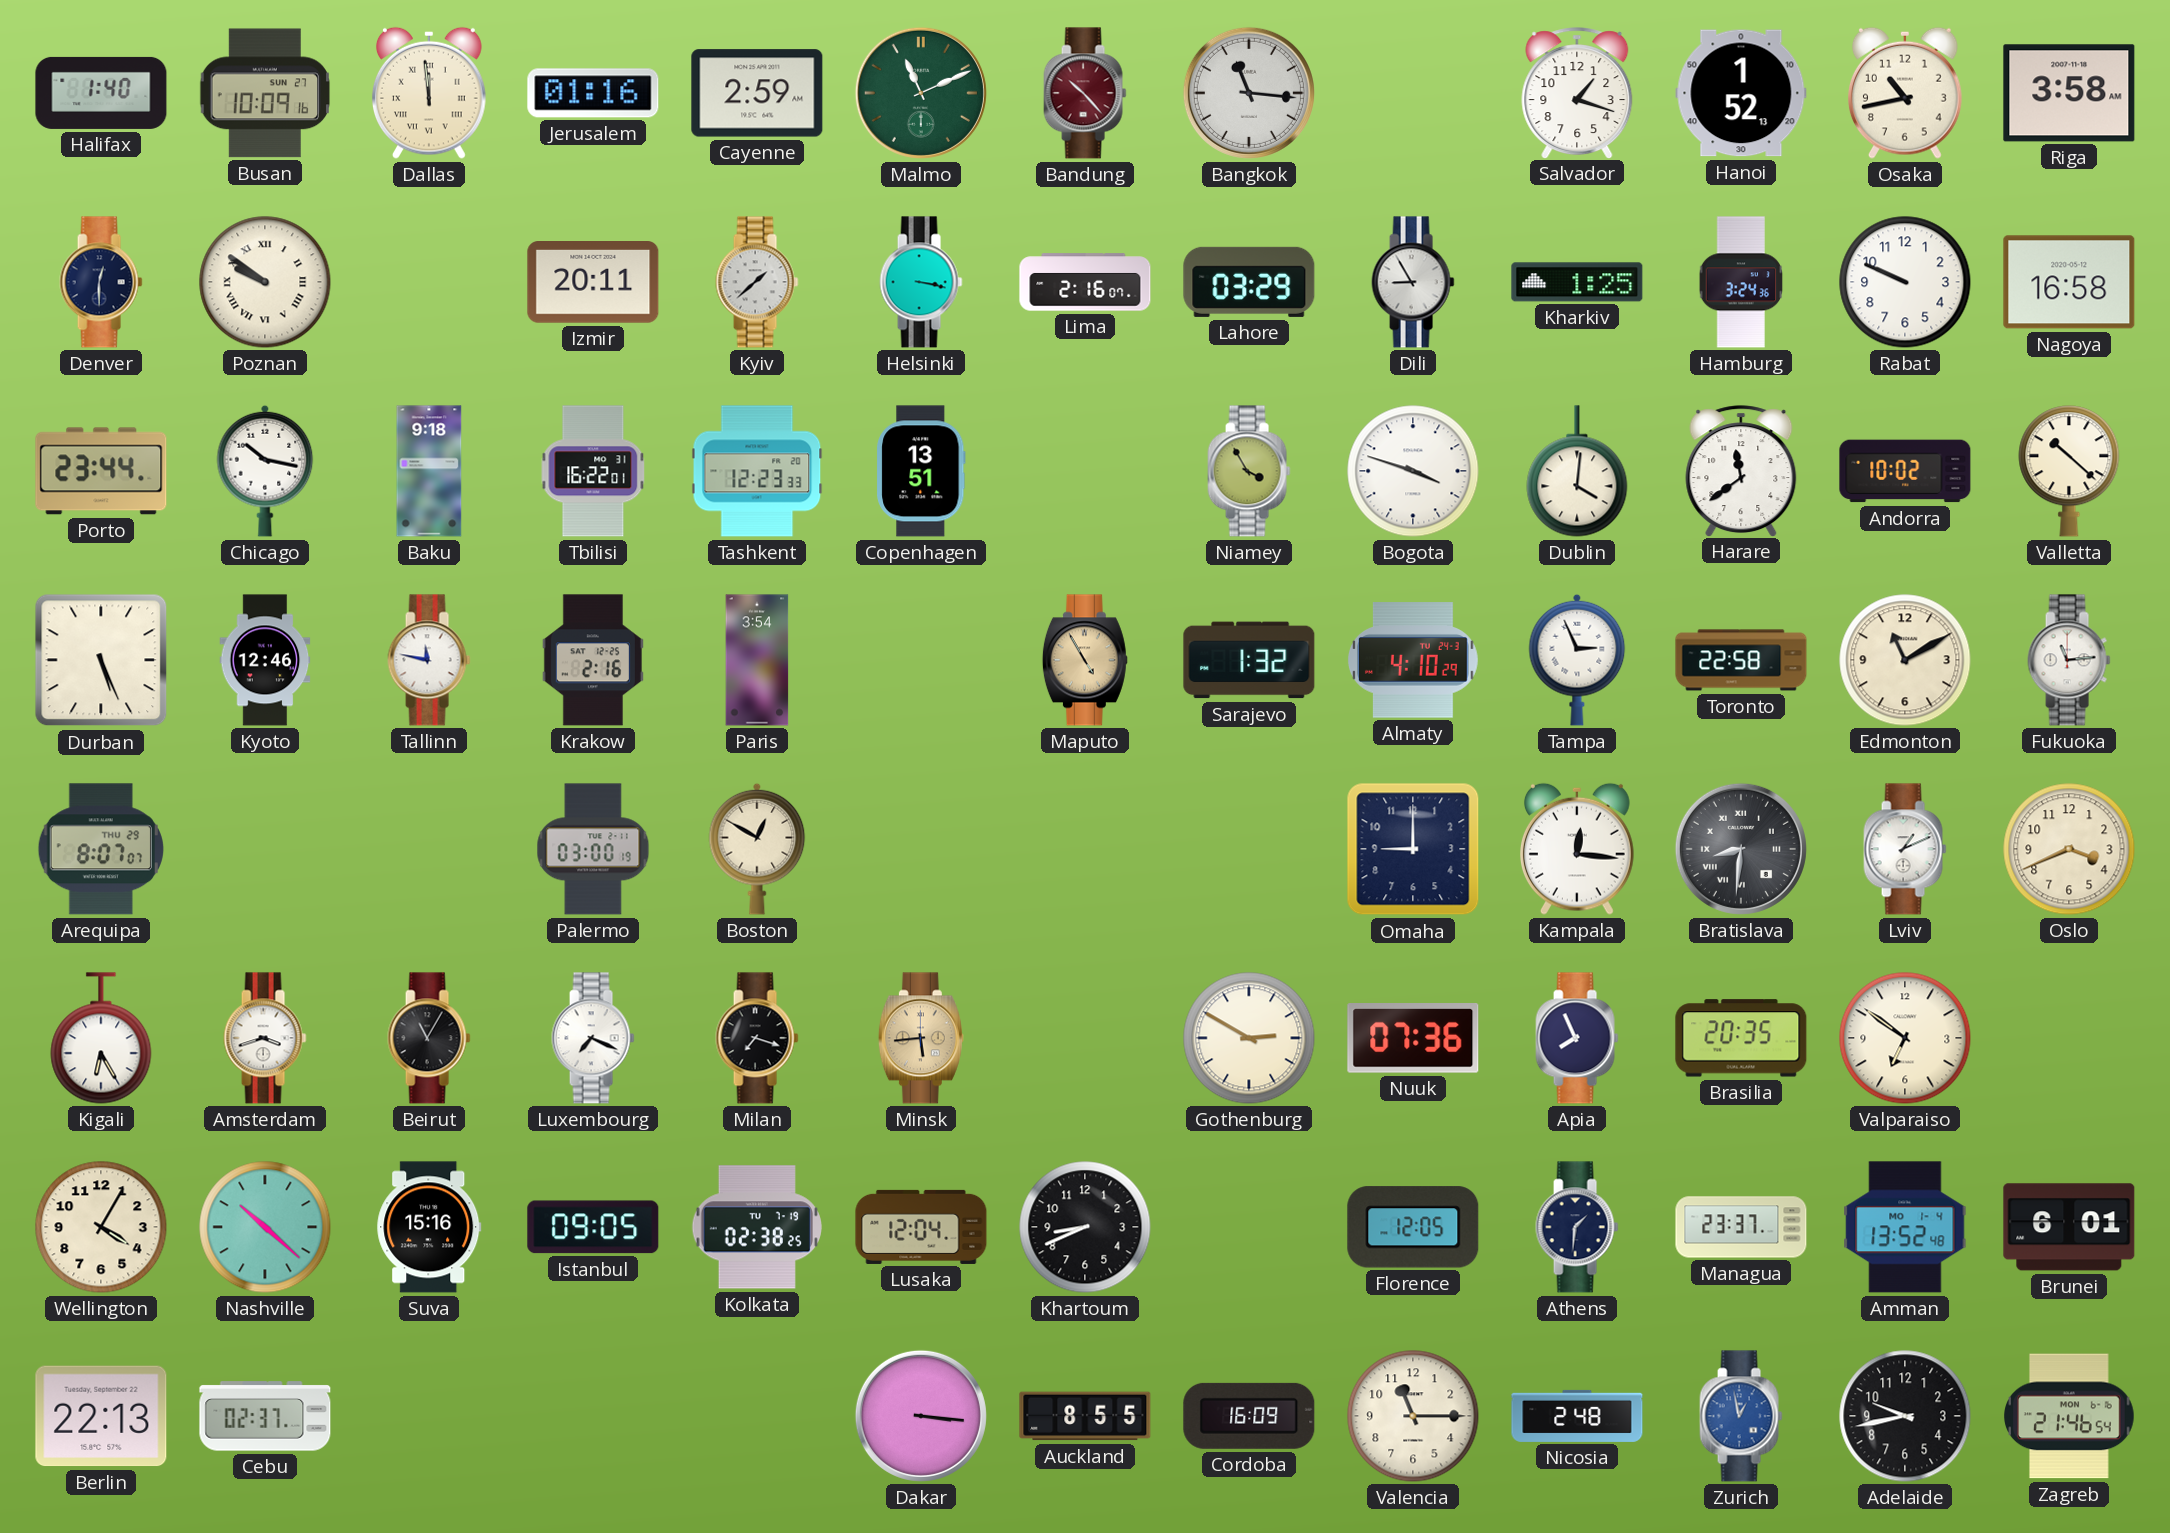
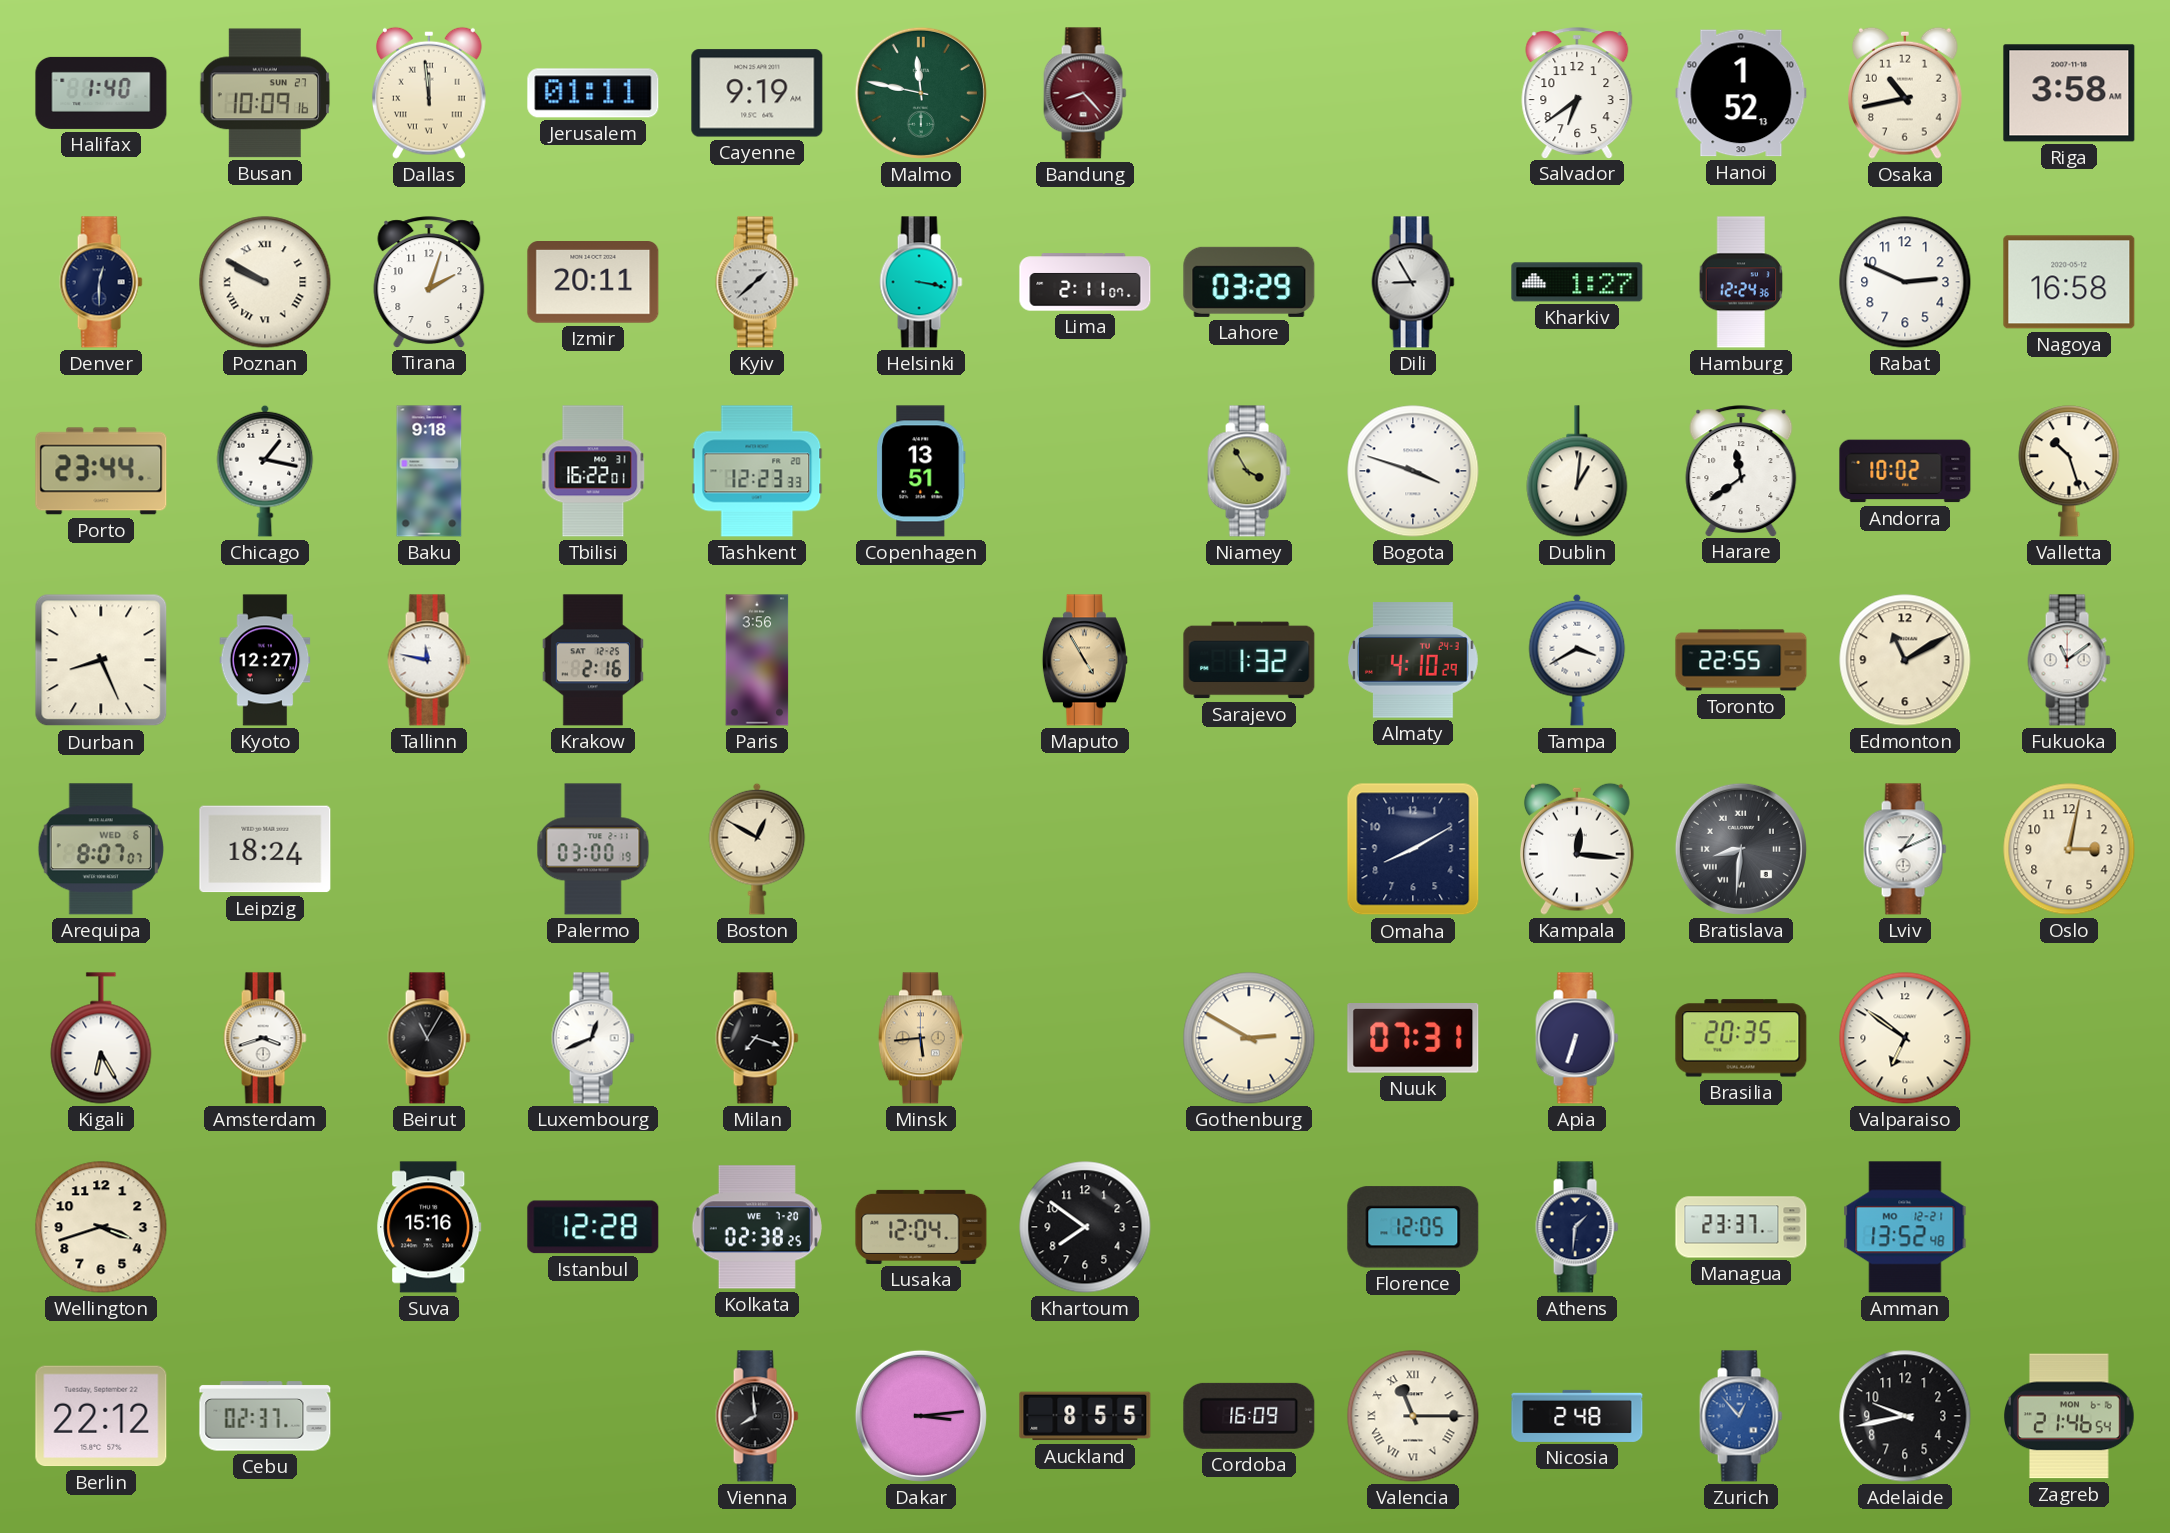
Jerusalem: 01:16 -> 01:11 (593, 93)
Cayenne: 2:59 -> 9:19 (757, 93)
Malmo: 11:11 -> 11:47 (921, 93)
Bandung: 10:23 -> 8:23 (1085, 93)
Bangkok: 11:16 -> none (1249, 93)
Salvador: 1:18 -> 6:39 (1577, 93)
Poznan: 9:51 -> 9:50 (265, 282)
Tirana: none -> 2:03 (429, 282)
Lima: 2:16 -> 2:11 (1085, 282)
Kharkiv: 1:25 -> 1:27 (1577, 282)
Hamburg: 3:24 -> 12:24 (1741, 282)
Rabat: 9:49 -> 2:49 (1905, 282)
Chicago: 10:17 -> 1:17 (265, 471)
Dublin: 4:01 -> 1:01 (1577, 471)
Valletta: 10:22 -> 10:27 (2069, 471)
Durban: 5:26 -> 8:26 (101, 660)
Kyoto: 12:46 -> 12:27 (265, 660)
Paris: 3:54 -> 3:56 (757, 660)
Tampa: 2:56 -> 3:40 (1577, 660)
Toronto: 22:58 -> 22:55 (1741, 660)
Fukuoka: 11:14 -> 11:09 (2069, 660)
Arequipa date: THU 29 -> WED 6 (101, 849)
Leipzig: none -> 18:24 (265, 849)
Omaha: 9:00 -> 8:10 (1413, 849)
Oslo: 3:41 -> 3:02 (2069, 849)
Luxembourg: 7:19 -> 12:41 (593, 1038)
Nuuk: 07:36 -> 07:31 (1413, 1039)
Apia: 7:56 -> 6:33 (1577, 1038)
Wellington: 4:05 -> 3:42 (101, 1227)
Nashville: 10:22 -> none (265, 1227)
Istanbul: 09:05 -> 12:28 (593, 1227)
Kolkata date: TU 7-19 -> WE 7-20 (757, 1227)
Khartoum: 8:41 -> 7:51 (1085, 1227)
Amman date: MO 1-4 -> MO 12-21 (1905, 1227)
Brunei: 6:01 -> none (2069, 1227)
Berlin: 22:13 -> 22:12 (101, 1416)
Vienna: none -> 7:59 (757, 1416)
Dakar: 3:16 -> 3:14 (921, 1416)
Valencia numerals: Arabic -> Roman (1413, 1416)
Zurich: 12:58 -> 12:53 (1741, 1416)
